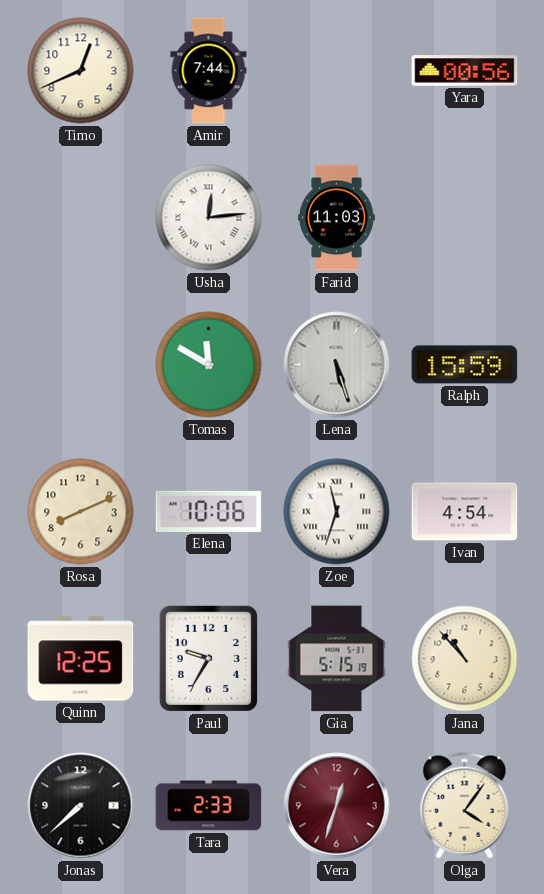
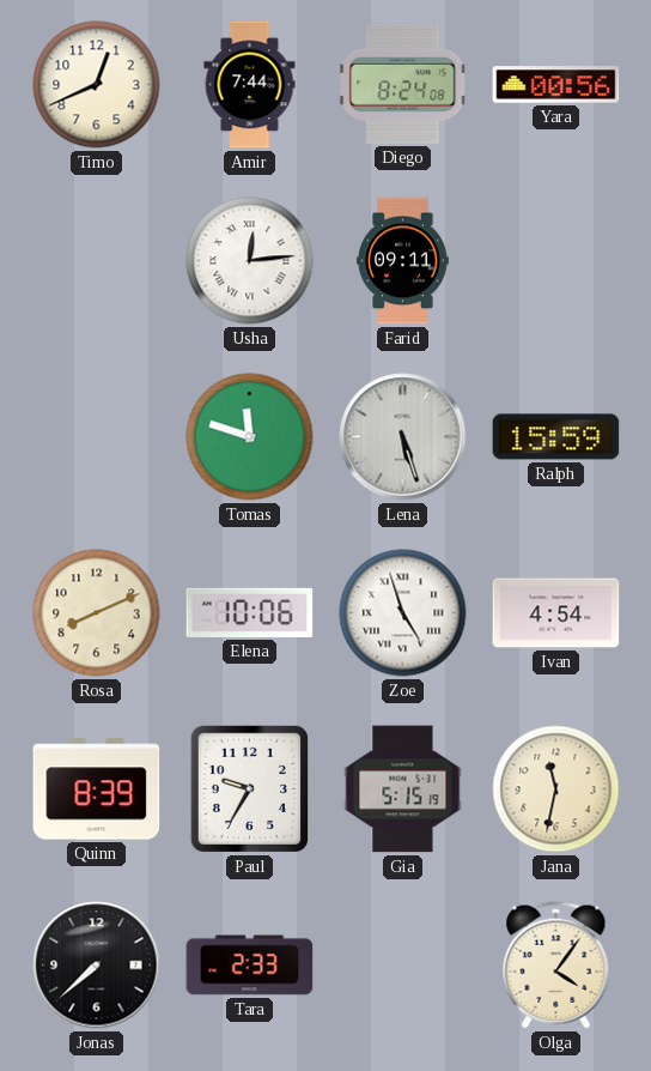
Diego: none -> 8:24 (403, 84)
Farid: 11:03 -> 09:11 (403, 261)
Tomas: 11:50 -> 11:48 (250, 437)
Zoe: 11:33 -> 4:57 (403, 613)
Quinn: 12:25 -> 8:39 (97, 789)
Jana: 10:53 -> 11:32 (556, 789)
Vera: 12:33 -> none (337, 806)
